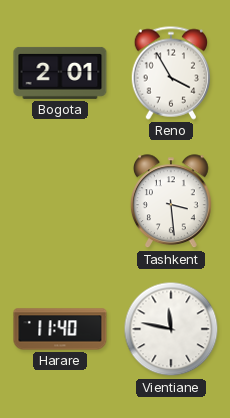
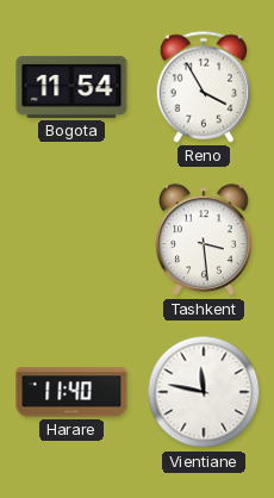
Bogota: 2:01 -> 11:54 (71, 87)
